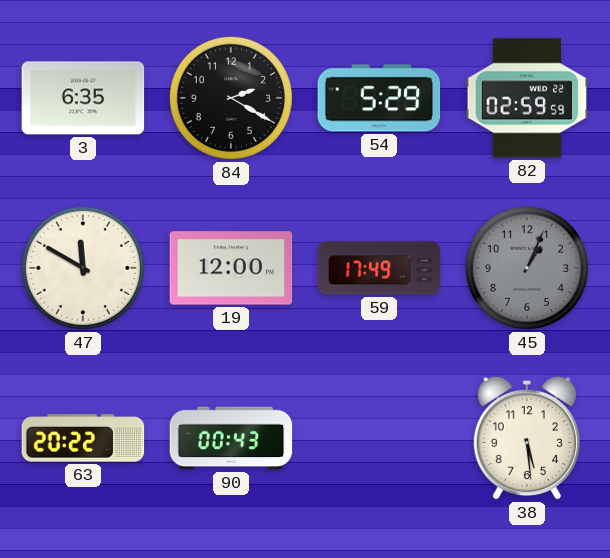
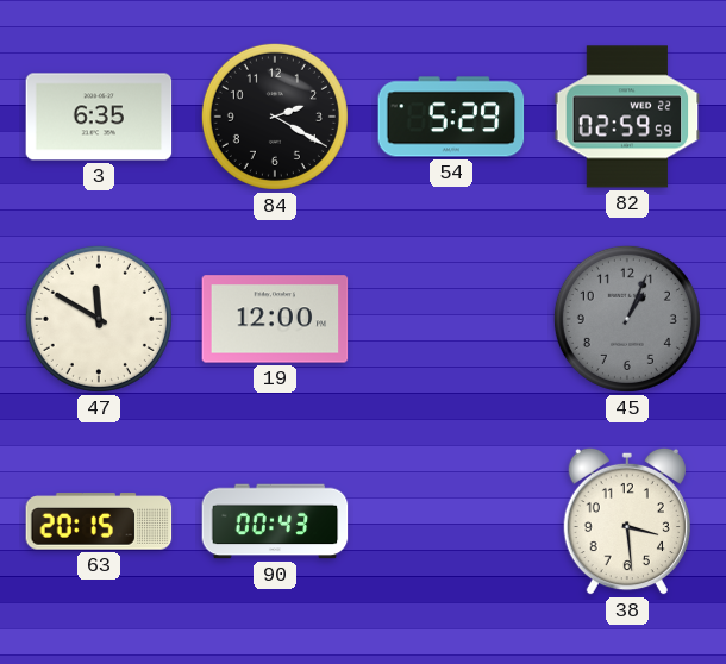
59: 17:49 -> none (379, 268)
63: 20:22 -> 20:15 (99, 521)
38: 5:29 -> 3:29 (627, 521)
